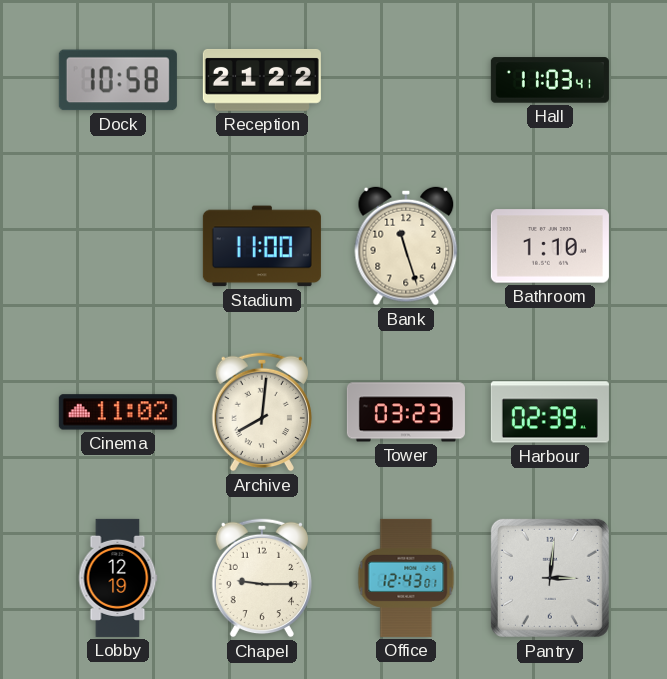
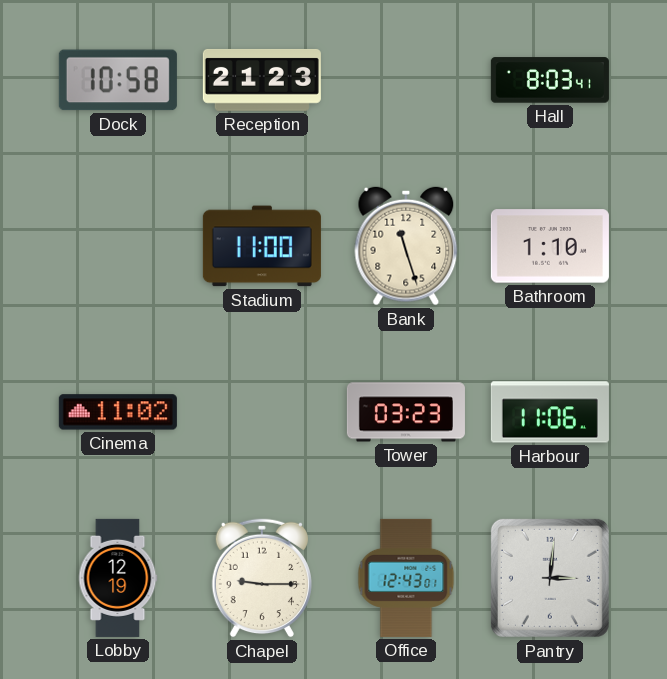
Reception: 21:22 -> 21:23 (262, 80)
Hall: 11:03 -> 8:03 (550, 80)
Archive: 8:01 -> none (262, 412)
Harbour: 02:39 -> 11:06 (550, 412)
